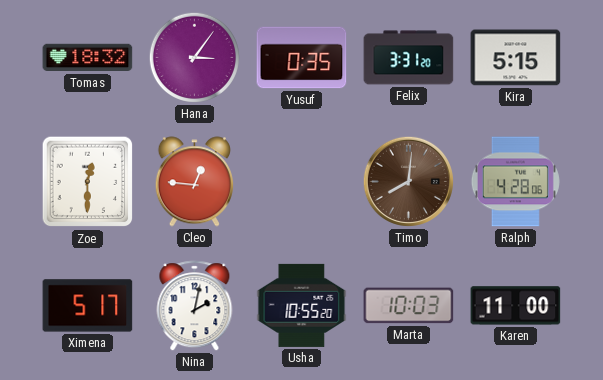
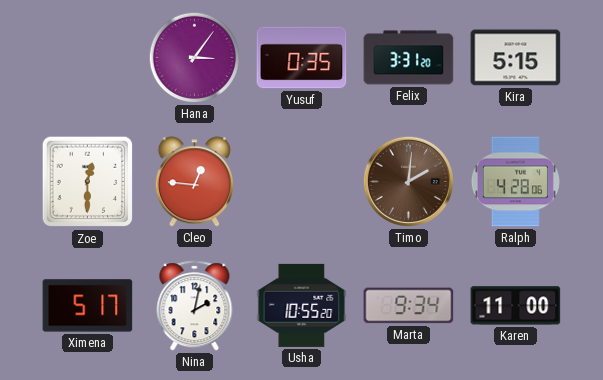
Tomas: 18:32 -> none (88, 58)
Timo: 8:01 -> 2:01 (408, 181)
Marta: 10:03 -> 9:34 (409, 306)
